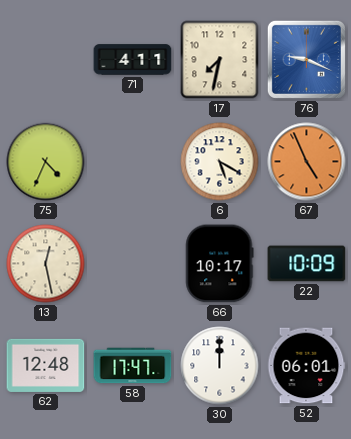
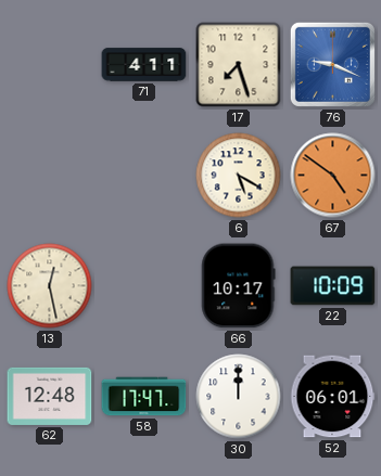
17: 7:32 -> 7:27 (239, 65)
75: 4:34 -> none (46, 162)
67: 4:56 -> 4:51 (333, 176)
